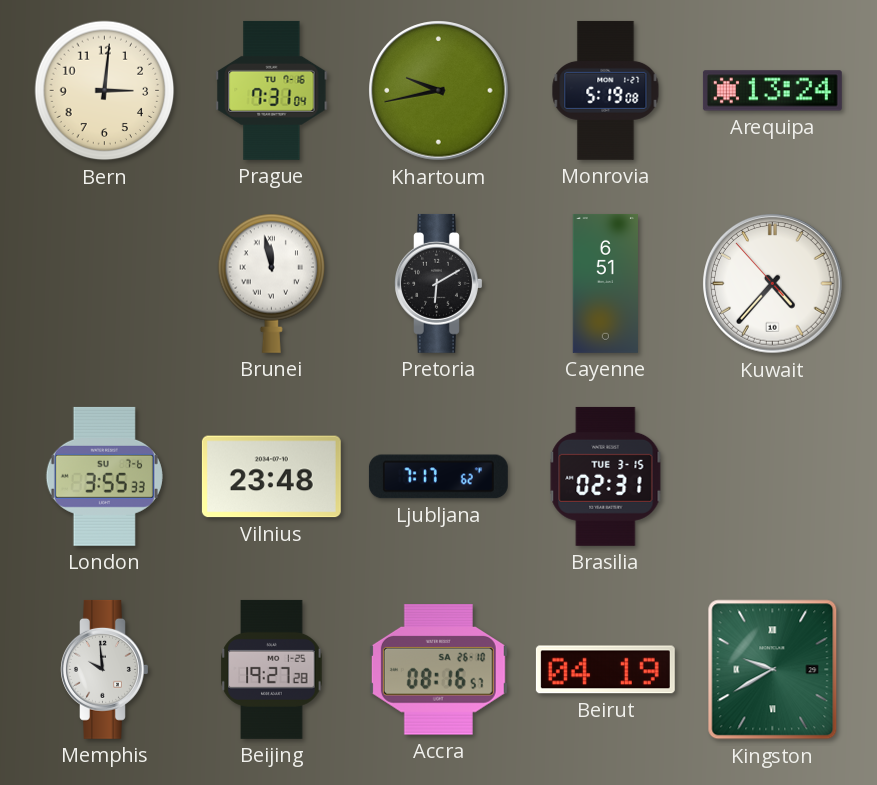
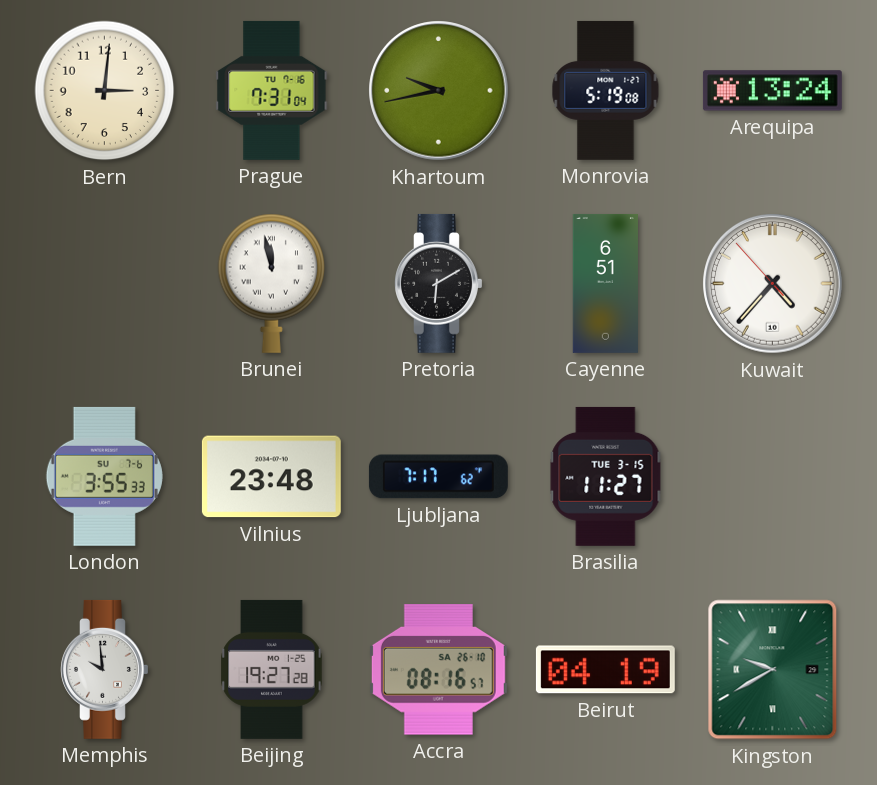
Brasilia: 02:31 -> 11:27 (606, 476)
